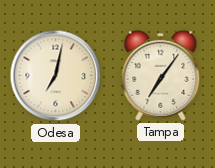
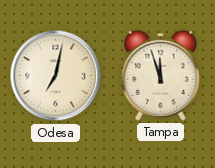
Tampa: 7:06 -> 11:57 (161, 75)
